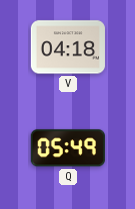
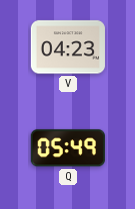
V: 04:18 -> 04:23 (68, 47)
